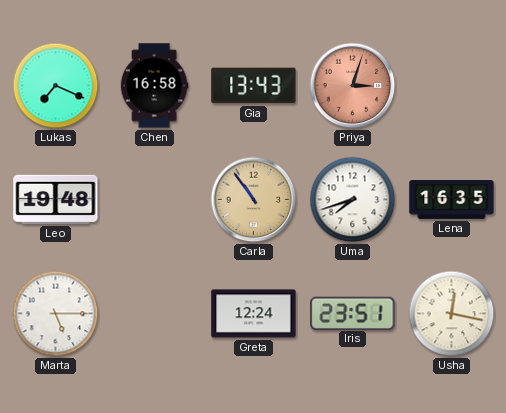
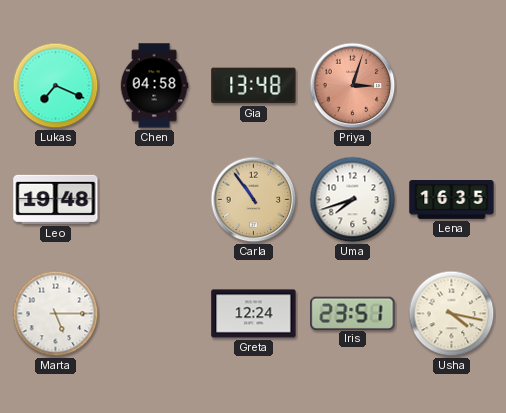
Chen: 16:58 -> 04:58 (154, 86)
Gia: 13:43 -> 13:48 (254, 86)
Usha: 12:17 -> 4:17 (452, 314)
